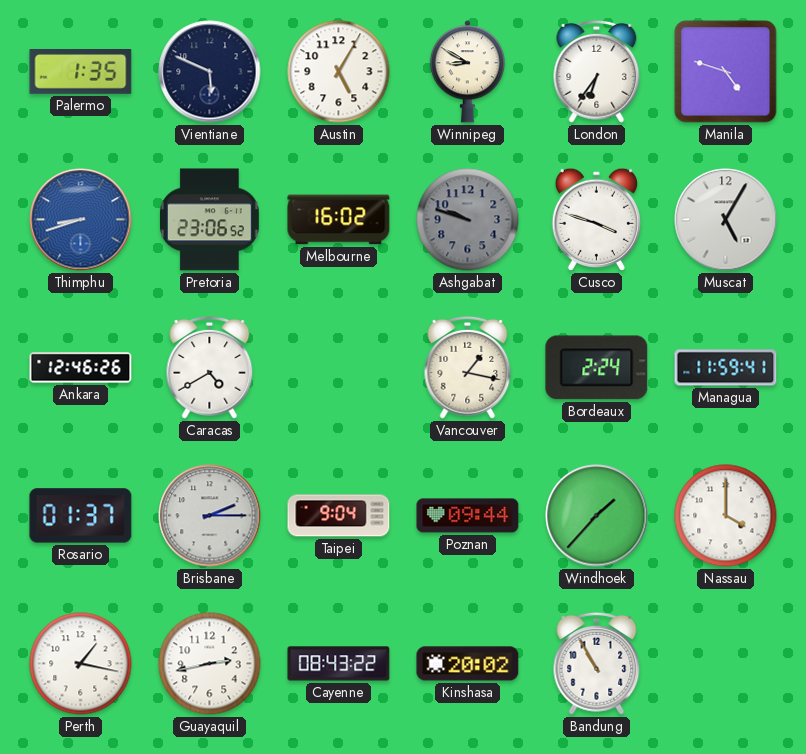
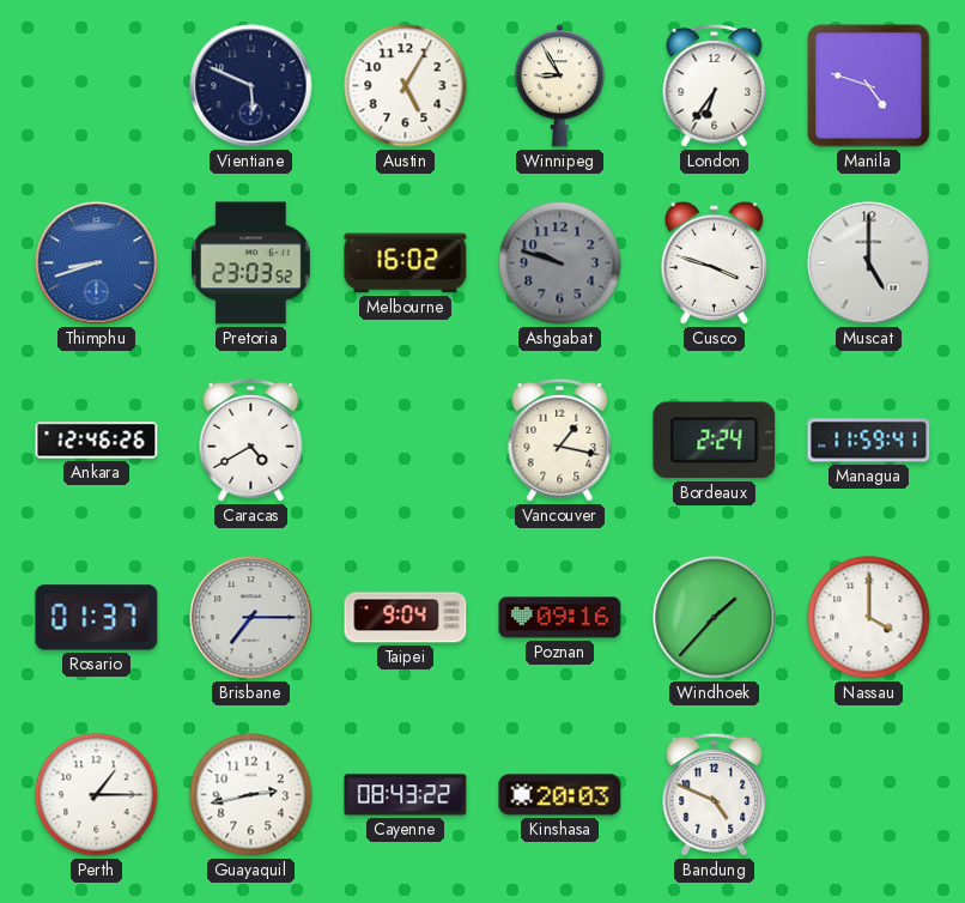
Palermo: 1:35 -> none (81, 72)
Winnipeg: 8:50 -> 8:55 (559, 86)
Pretoria: 23:06 -> 23:03 (250, 263)
Muscat: 5:05 -> 5:00 (869, 263)
Brisbane: 2:15 -> 7:15 (251, 618)
Poznan: 09:44 -> 09:16 (560, 618)
Perth: 1:17 -> 1:15 (97, 795)
Kinshasa: 20:02 -> 20:03 (560, 795)
Bandung: 10:55 -> 4:49 (715, 794)
